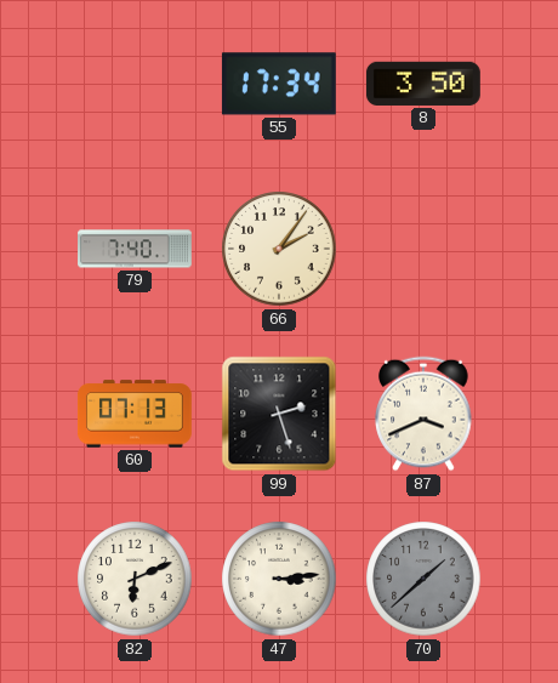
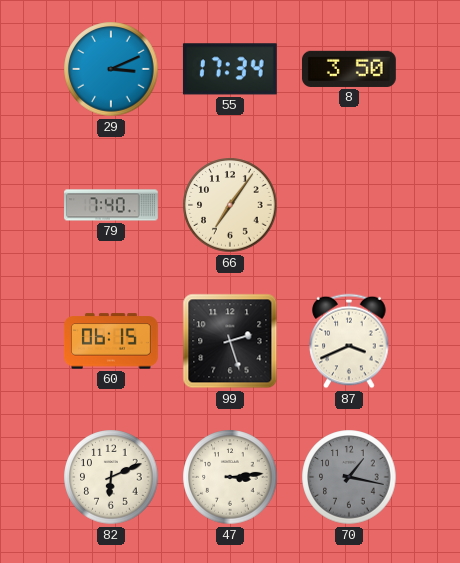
29: none -> 3:11 (111, 69)
66: 2:06 -> 7:06 (230, 205)
60: 07:13 -> 06:15 (111, 341)
70: 1:38 -> 1:17 (349, 477)
